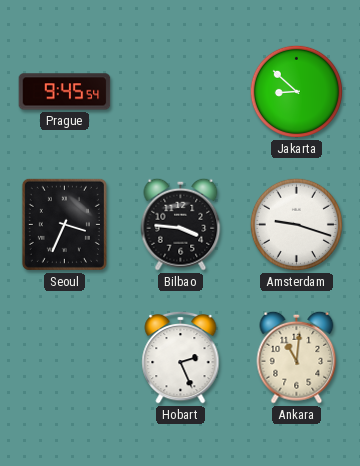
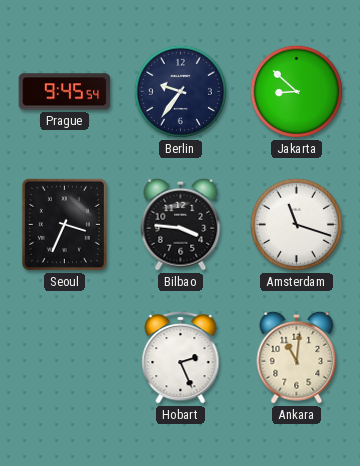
Berlin: none -> 9:36 (180, 91)
Amsterdam: 9:18 -> 11:18 (296, 224)
